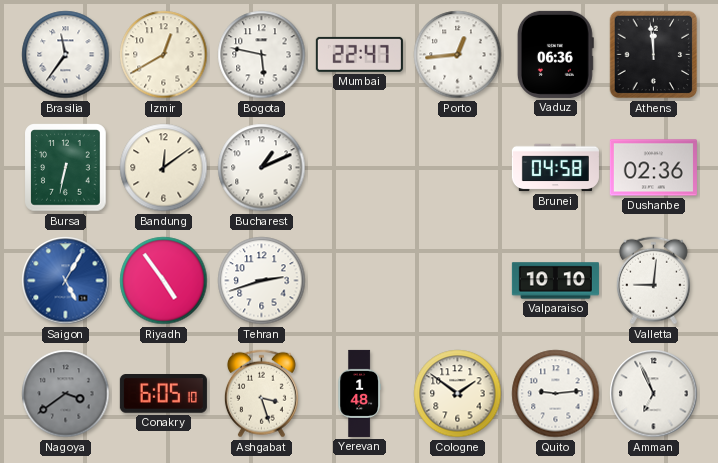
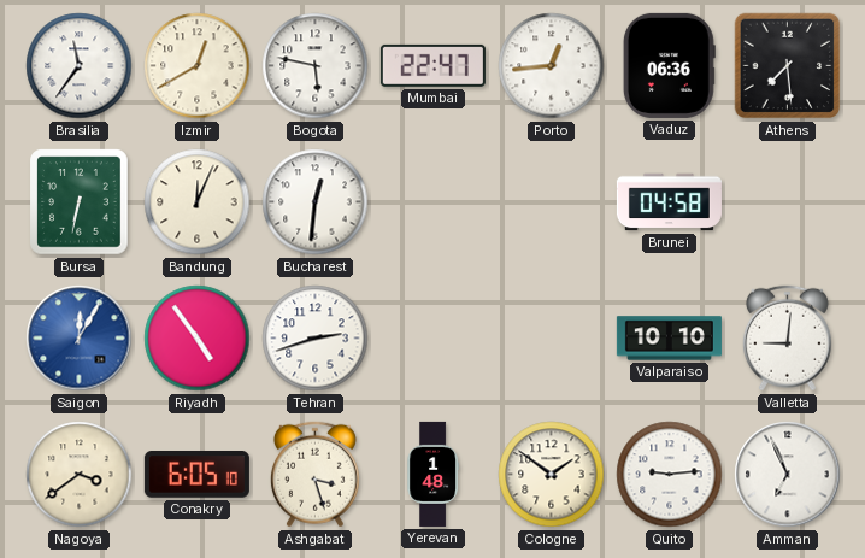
Athens: 11:59 -> 7:29 (788, 66)
Bandung: 12:09 -> 12:04 (198, 202)
Bucharest: 1:11 -> 12:31 (316, 202)
Dushanbe: 02:36 -> none (653, 168)
Saigon: 5:05 -> 12:05 (80, 339)
Nagoya dial: grey -> cream (80, 475)
